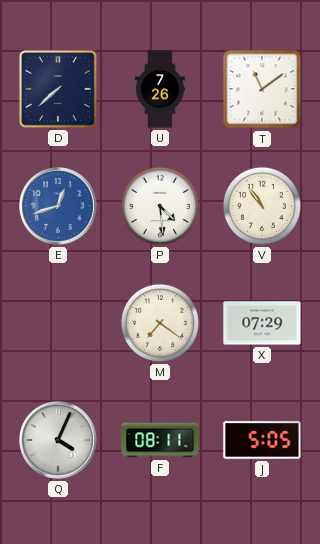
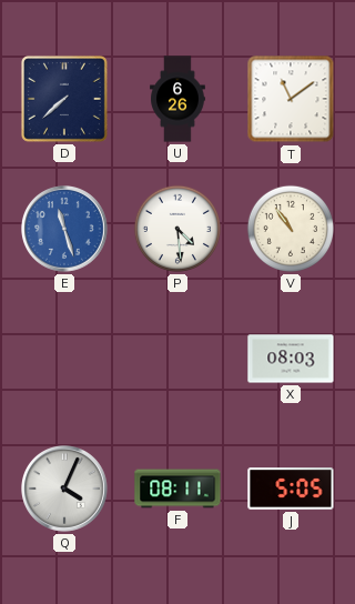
U: 7:26 -> 6:26 (177, 99)
E: 12:42 -> 11:27 (65, 230)
M: 7:21 -> none (160, 323)
X: 07:29 -> 08:03 (291, 359)
